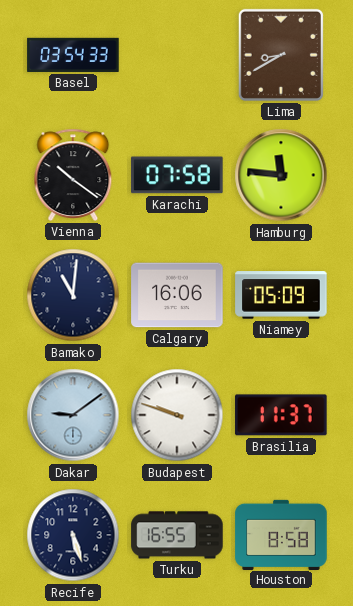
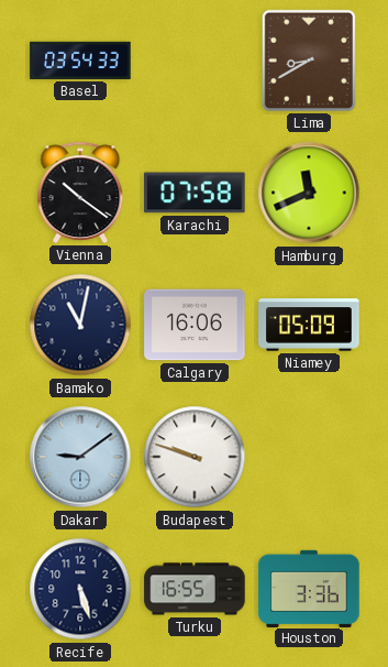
Hamburg: 11:46 -> 11:41 (309, 193)
Bamako: 11:01 -> 11:02 (80, 325)
Brasilia: 11:37 -> none (281, 415)
Houston: 8:58 -> 3:36 (309, 588)
